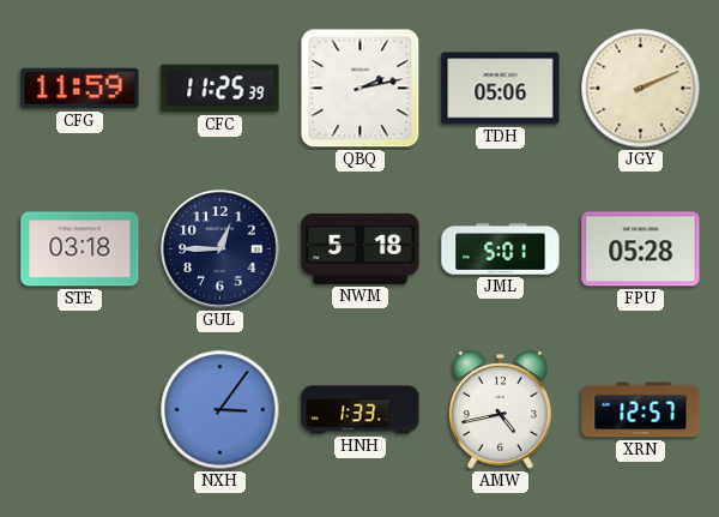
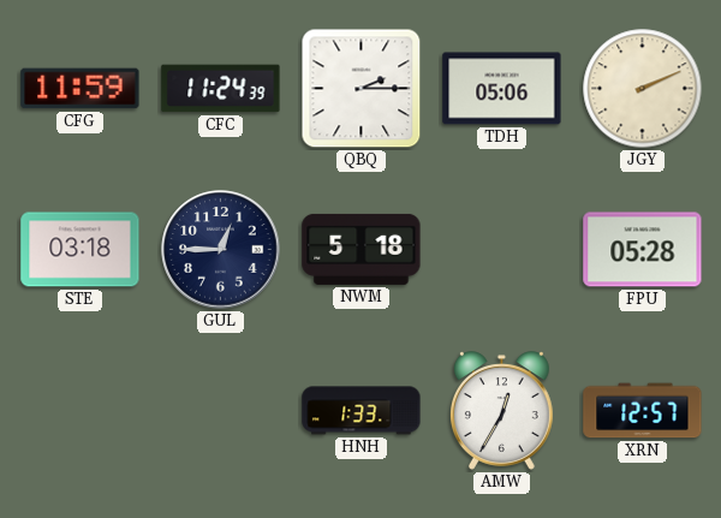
CFC: 11:25 -> 11:24 (221, 89)
QBQ: 2:13 -> 2:15 (362, 89)
JML: 5:01 -> none (501, 250)
NXH: 3:06 -> none (220, 410)
AMW: 4:43 -> 12:35 (501, 411)
